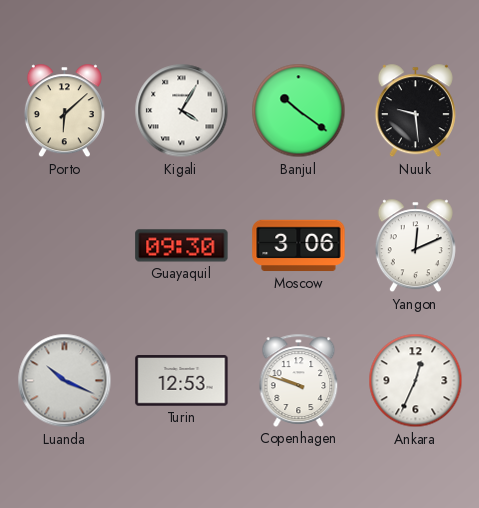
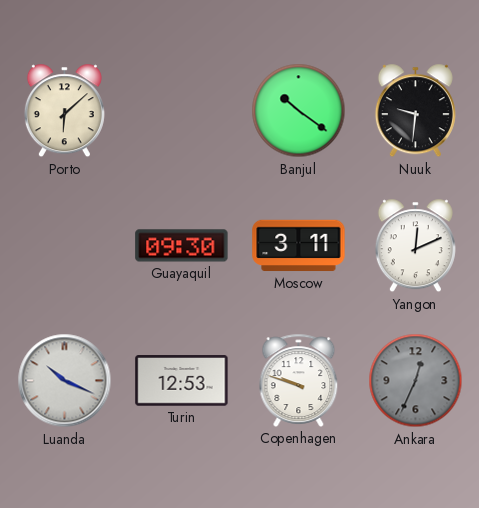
Kigali: 4:05 -> none (182, 111)
Nuuk: 9:29 -> 9:31 (415, 111)
Moscow: 3:06 -> 3:11 (299, 246)
Ankara dial: white -> grey (416, 381)
